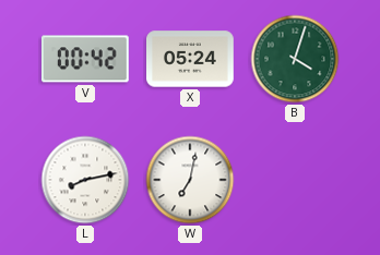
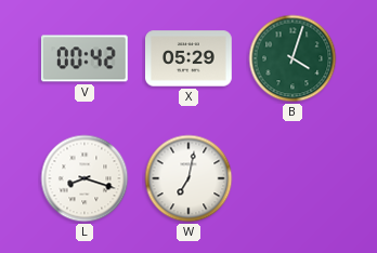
X: 05:24 -> 05:29 (190, 58)
L: 8:13 -> 8:18 (84, 178)
